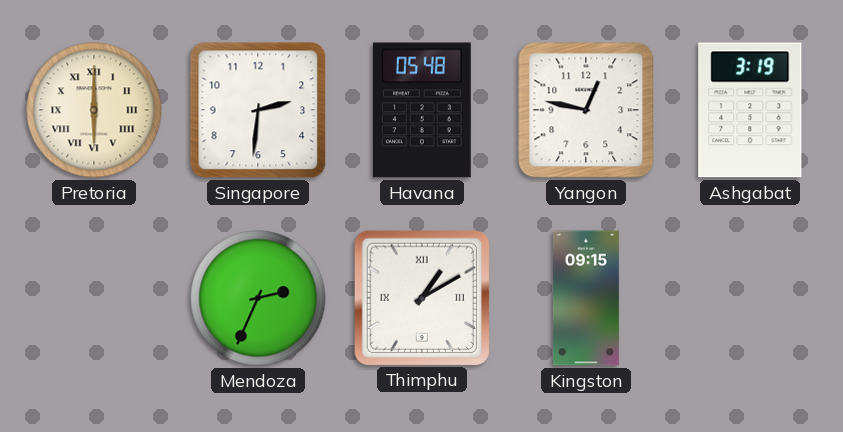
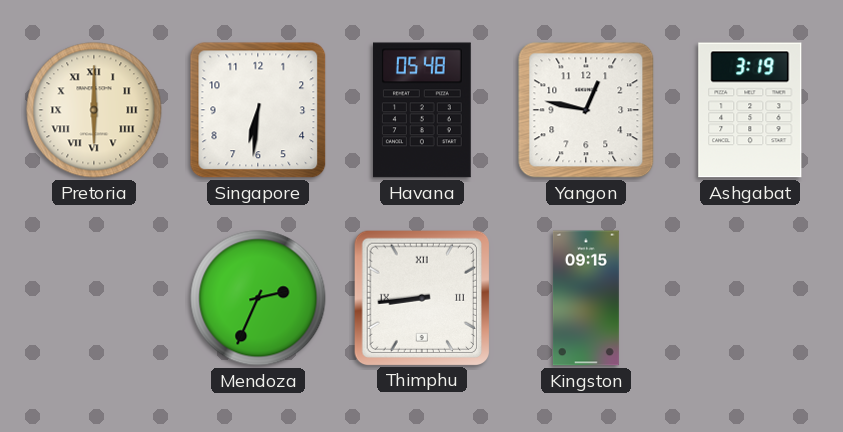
Singapore: 2:31 -> 6:31 (258, 110)
Thimphu: 1:10 -> 8:44 (421, 297)
